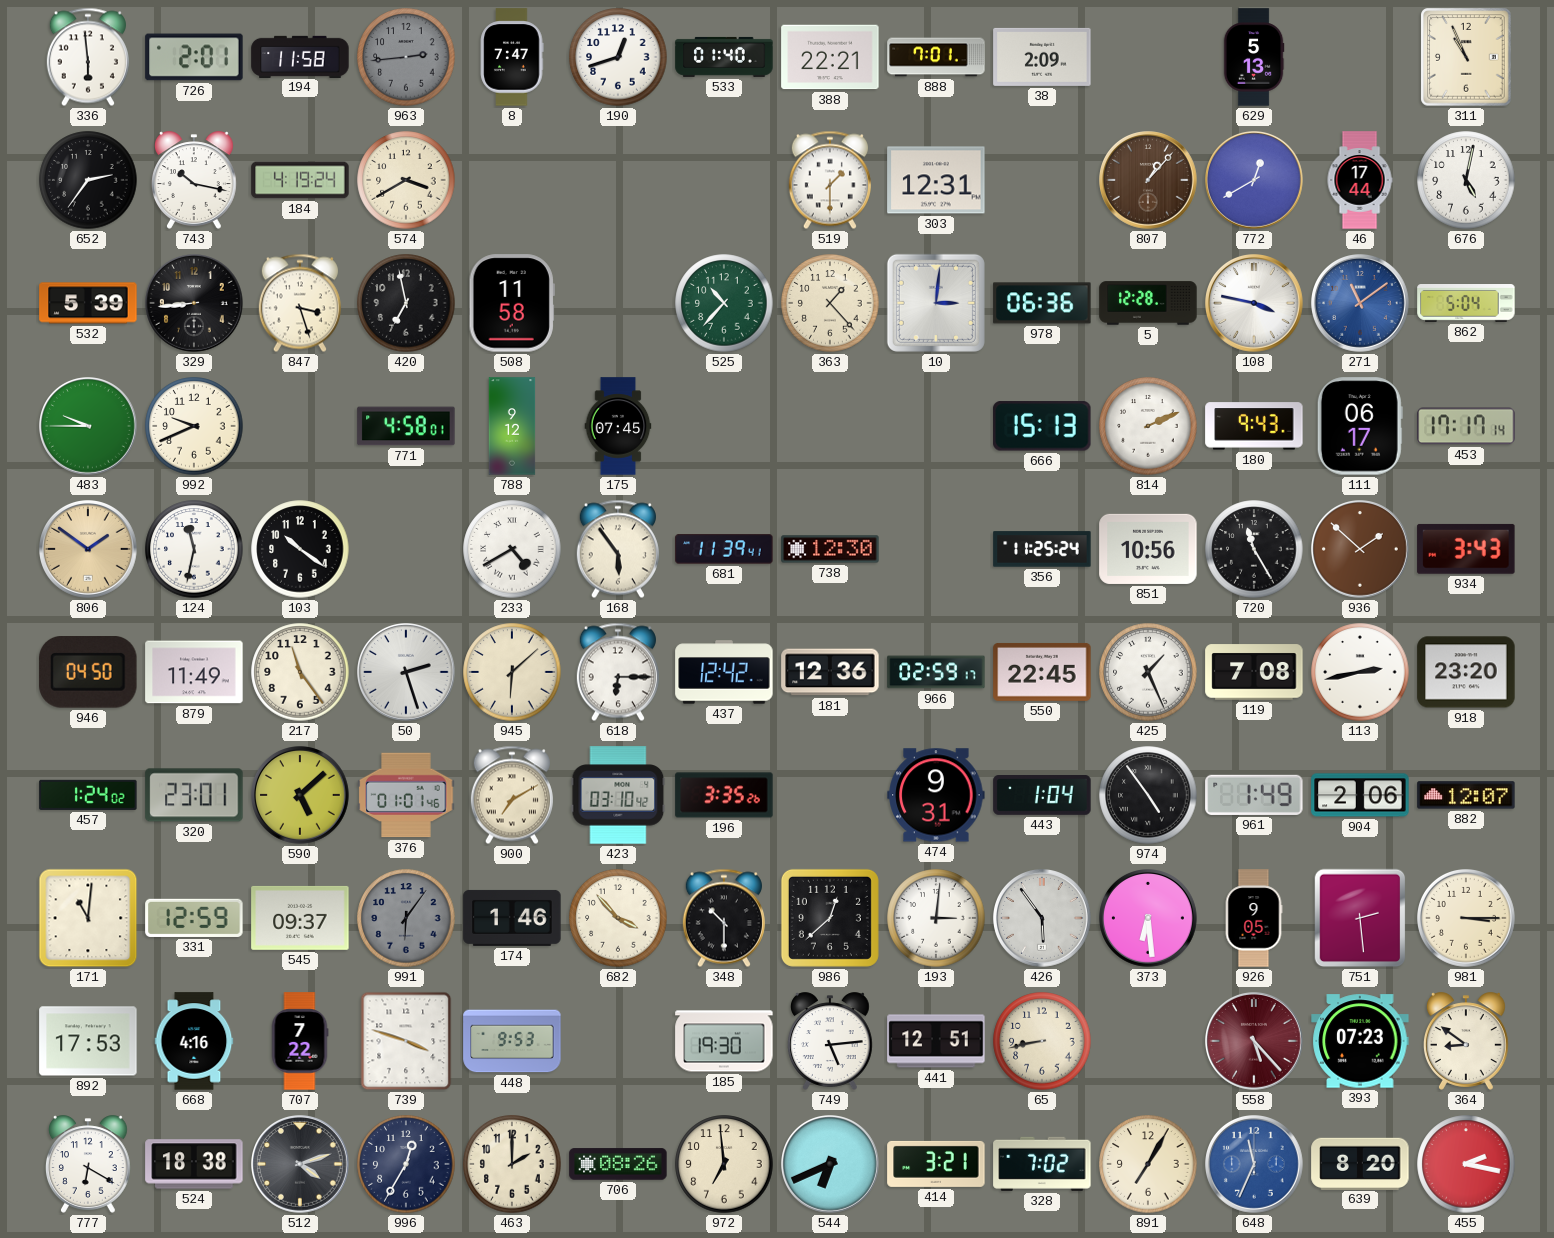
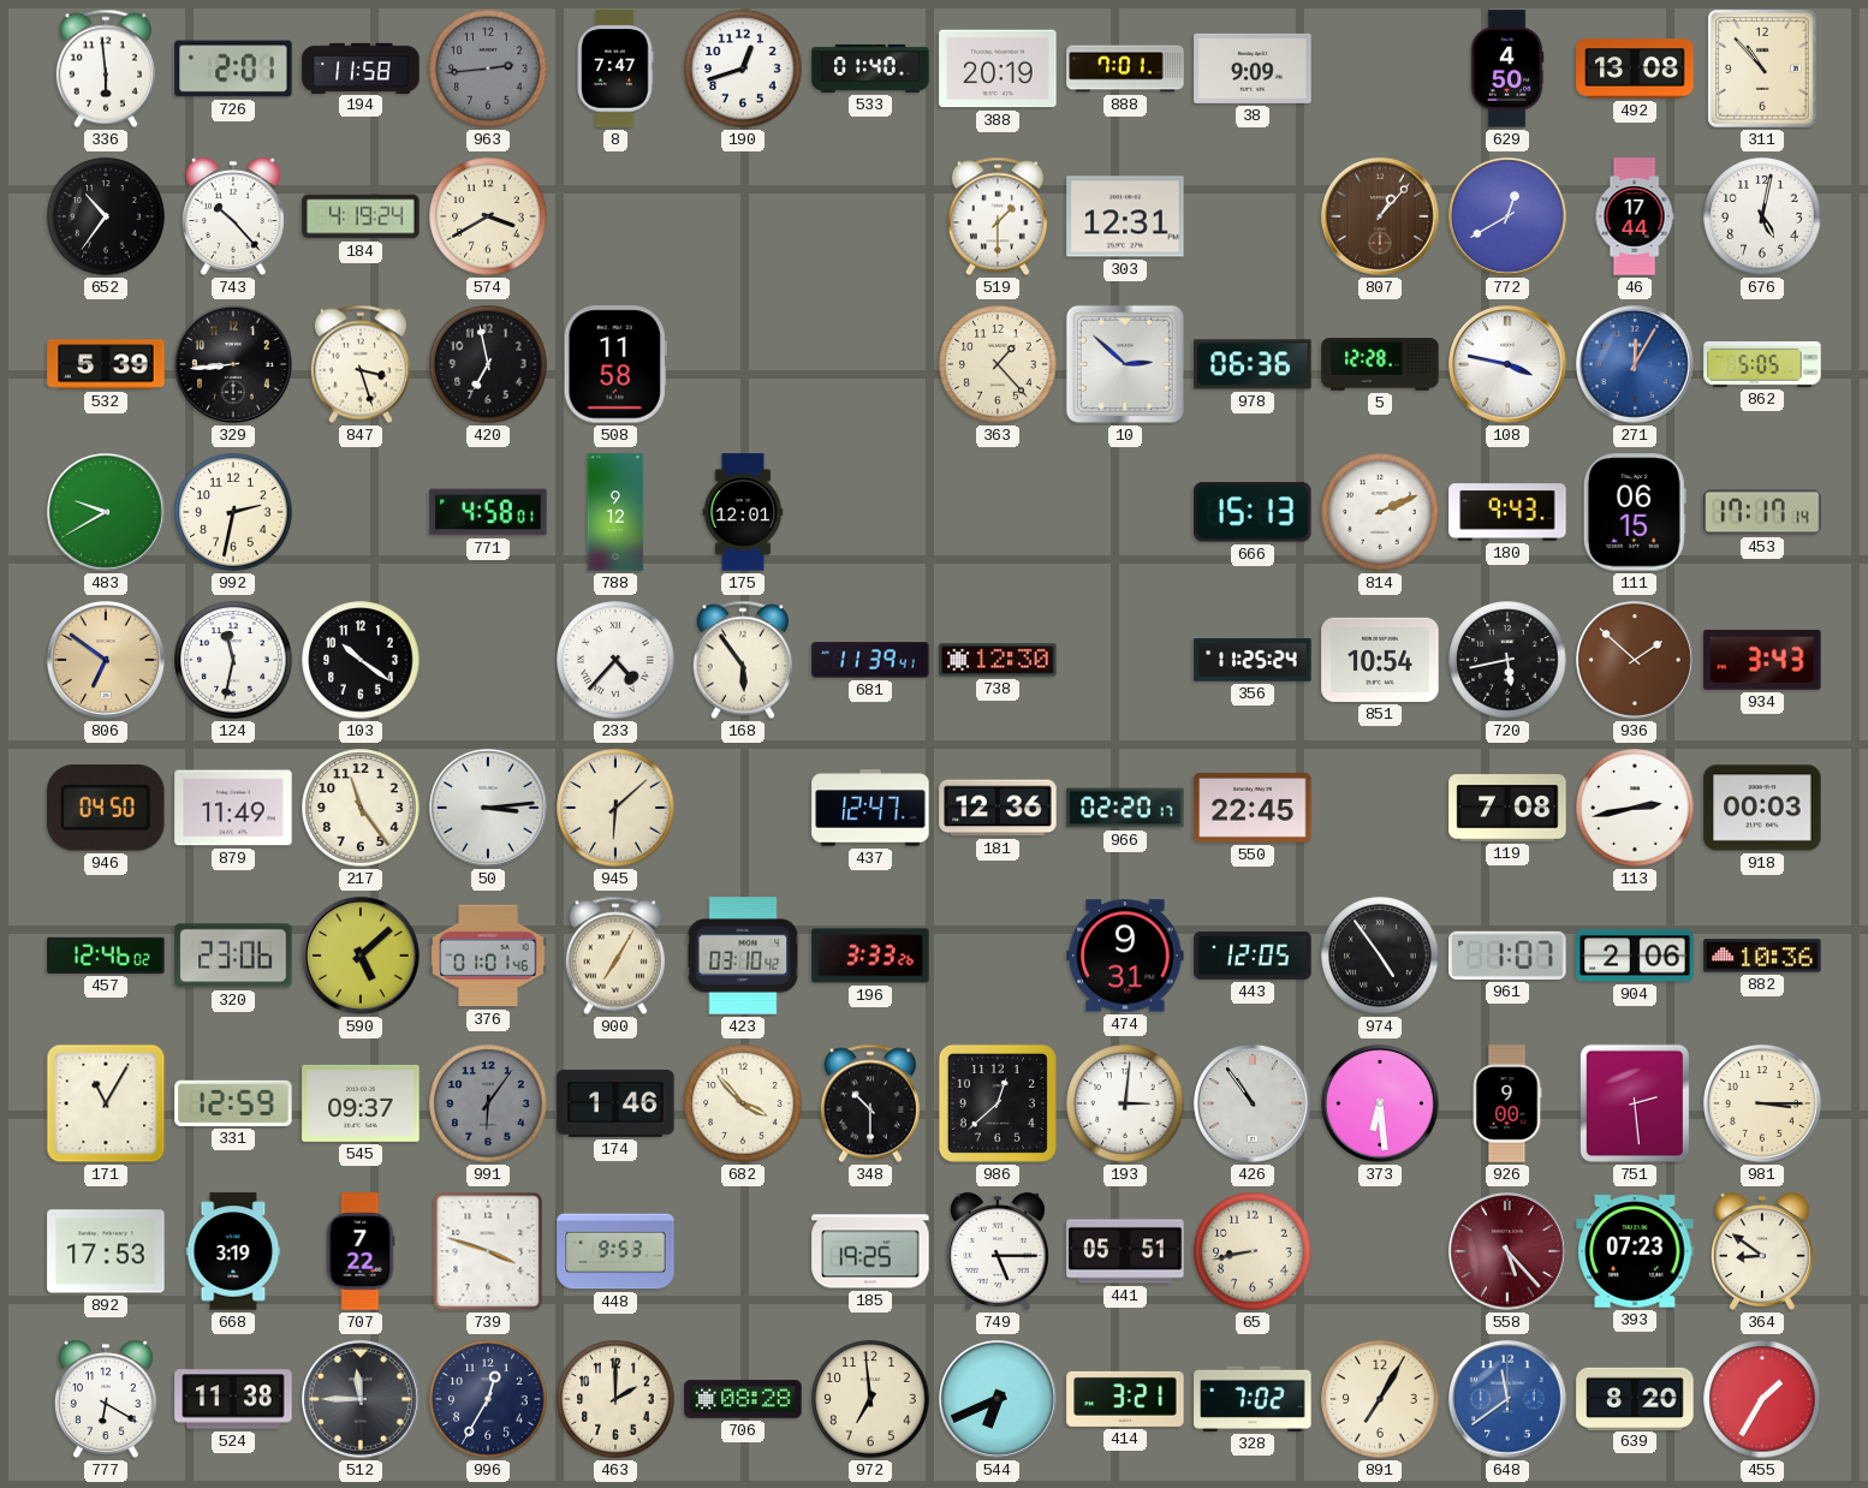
388: 22:21 -> 20:19 (998, 69)
38: 2:09 -> 9:09 (1253, 69)
629: 5:13 -> 4:50 (1507, 69)
492: none -> 13:08 (1635, 69)
311: 10:56 -> 10:53 (1762, 69)
652: 2:36 -> 10:36 (106, 216)
743: 10:17 -> 10:23 (233, 216)
525: 10:37 -> none (724, 303)
10: 3:01 -> 2:52 (1125, 364)
271: 11:09 -> 12:05 (1636, 365)
862: 5:04 -> 5:05 (1762, 365)
483: 9:45 -> 9:40 (107, 513)
992: 9:41 -> 2:32 (233, 512)
175: 07:45 -> 12:01 (743, 512)
111: 06:17 -> 06:15 (1635, 512)
806: 1:51 -> 6:51 (107, 661)
233: 4:40 -> 4:37 (615, 660)
851: 10:56 -> 10:54 (1380, 660)
720: 11:25 -> 5:43 (1507, 660)
50: 2:27 -> 3:14 (489, 809)
618: 6:15 -> none (618, 672)
437: 12:42 -> 12:47 (870, 808)
966: 02:59 -> 02:20 (1125, 808)
425: 1:26 -> none (1148, 672)
918: 23:20 -> 00:03 (1762, 808)
457: 1:24 -> 12:46 (106, 956)
320: 23:01 -> 23:06 (233, 956)
900: 7:10 -> 7:05 (615, 956)
196: 3:35 -> 3:33 (870, 956)
443: 1:04 -> 12:05 (1253, 957)
961: 1:49 -> 1:07 (1507, 956)
882: 12:07 -> 10:36 (1762, 956)
171: 11:01 -> 11:05 (106, 1103)
426: 5:54 -> 10:54 (1254, 1105)
926: 9:05 -> 9:00 (1507, 1103)
668: 4:16 -> 3:19 (233, 1251)
185: 19:30 -> 19:25 (870, 1251)
749: 5:14 -> 5:15 (998, 1251)
441: 12:51 -> 05:51 (1125, 1251)
524: 18:38 -> 11:38 (233, 1399)
512: 4:12 -> 11:45 (362, 1400)
706: 08:26 -> 08:28 (743, 1399)
648: 11:34 -> 11:39 (1509, 1400)
455: 2:17 -> 1:35 (1762, 1399)
